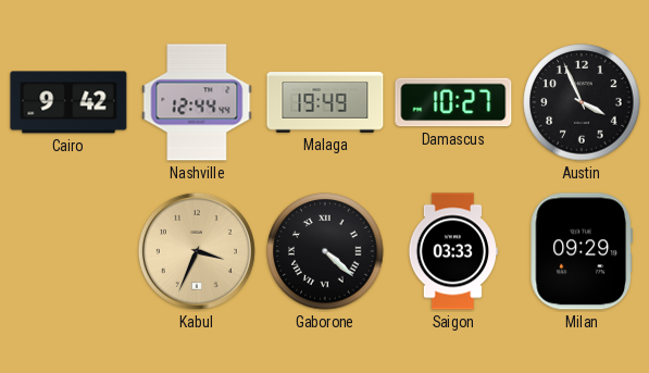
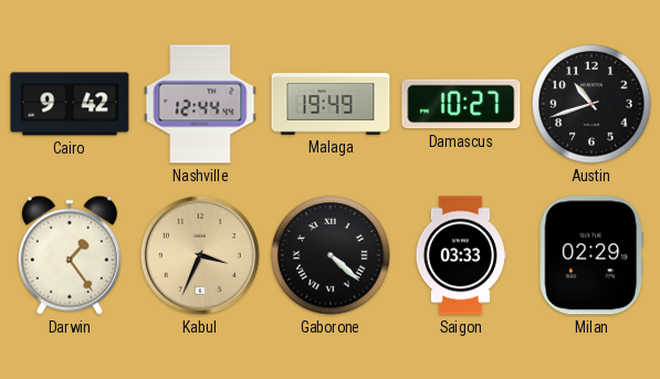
Austin: 3:56 -> 10:42 (591, 104)
Darwin: none -> 1:24 (70, 255)
Milan: 09:29 -> 02:29 (591, 255)
